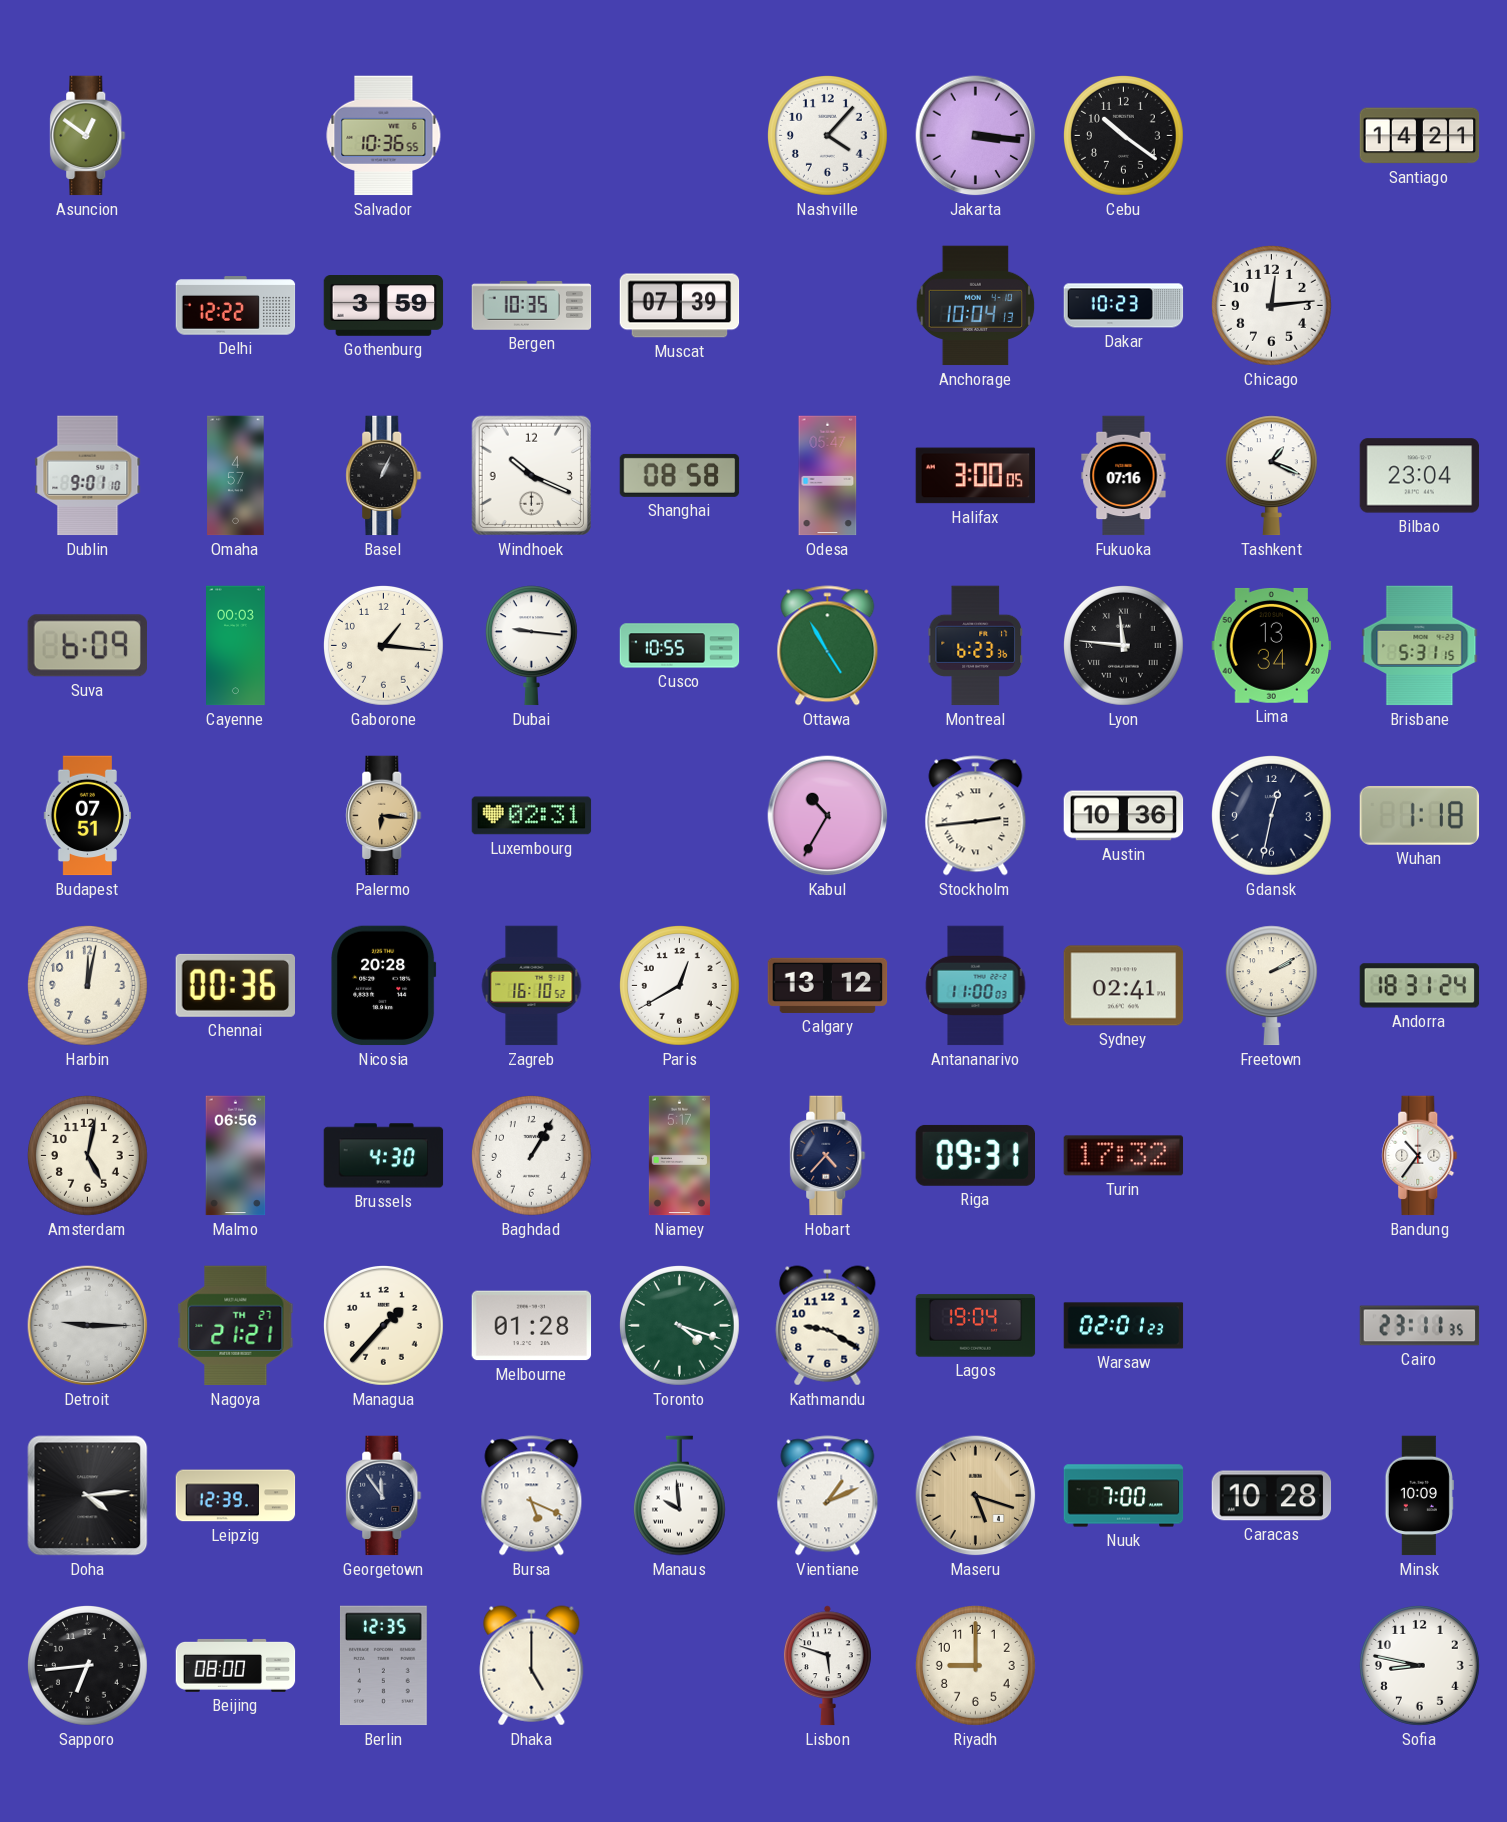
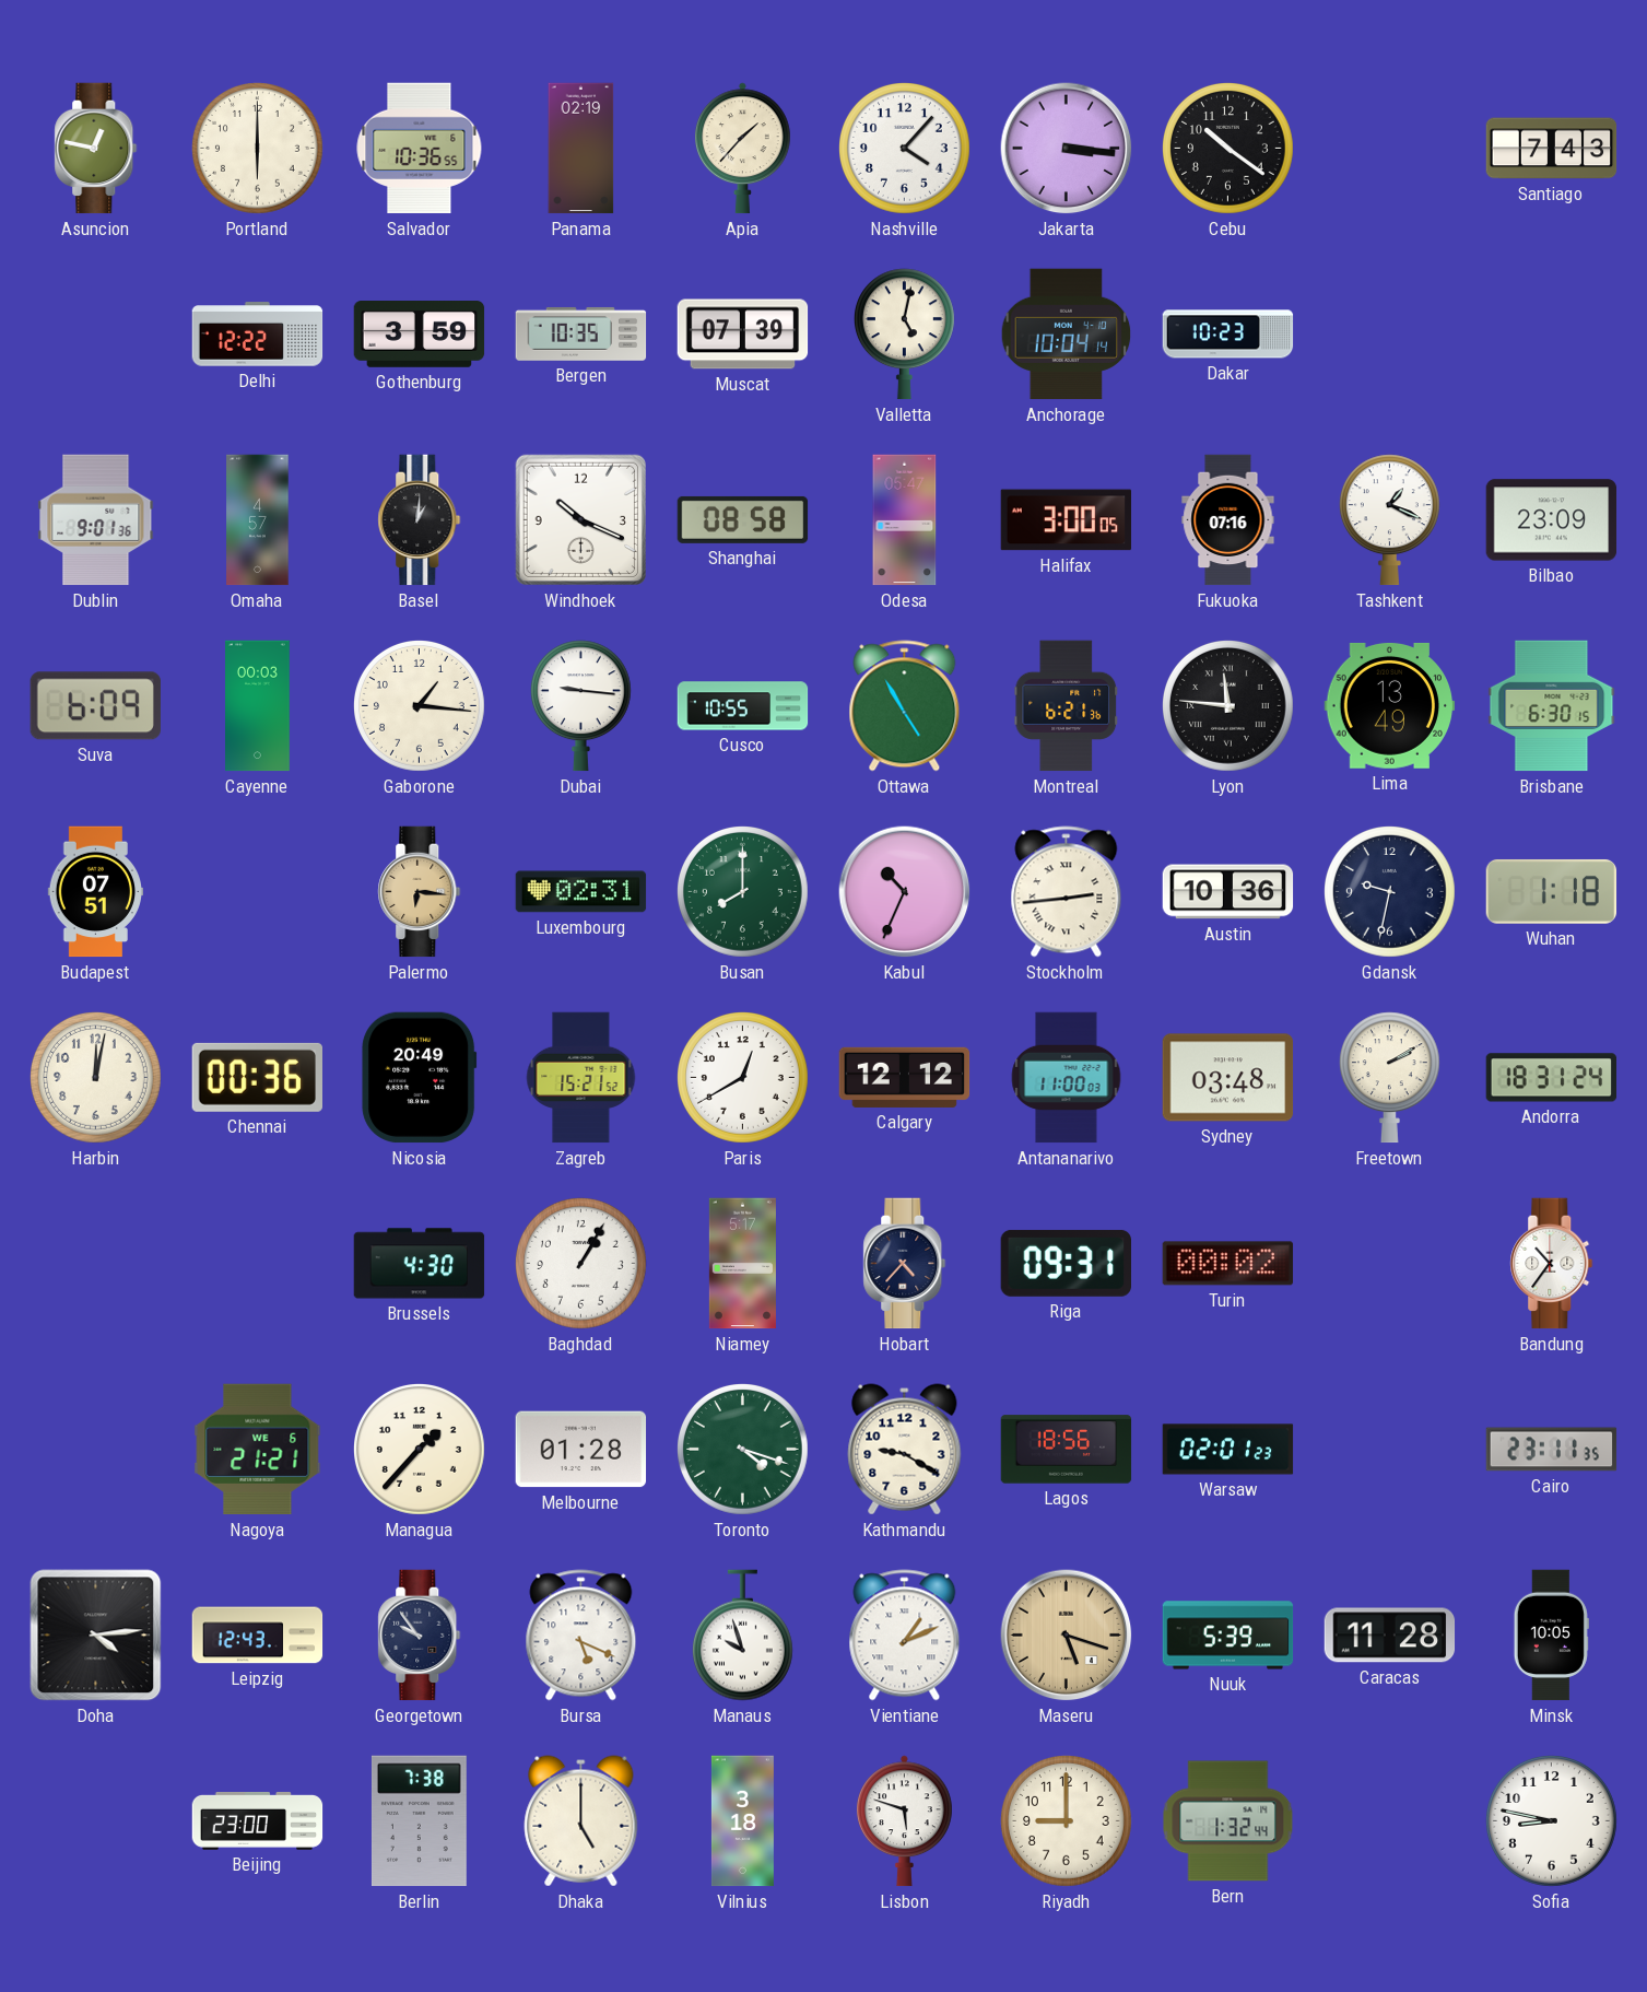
Asuncion: 12:51 -> 12:47 (96, 149)
Portland: none -> 6:00 (258, 149)
Panama: none -> 02:19 (581, 149)
Apia: none -> 1:37 (742, 149)
Santiago: 14:21 -> 7:43 (1552, 149)
Valletta: none -> 5:02 (904, 335)
Anchorage: 10:04:13 -> 10:04:14 (1067, 335)
Chicago: 12:14 -> none (1272, 306)
Dublin: 9:01:10 -> 9:01:36 (96, 520)
Basel: 1:04 -> 1:01 (420, 520)
Bilbao: 23:04 -> 23:09 (1552, 520)
Montreal: 6:23 -> 6:21 (1067, 706)
Lima: 13:34 -> 13:49 (1390, 705)
Brisbane: 5:31 -> 6:30 (1552, 706)
Busan: none -> 8:00 (743, 892)
Kabul: 10:35 -> 10:34 (905, 892)
Gdansk: 12:32 -> 9:32 (1390, 892)
Nicosia: 20:28 -> 20:49 (420, 1078)
Zagreb: 16:10 -> 15:21 (581, 1078)
Calgary: 13:12 -> 12:12 (905, 1077)
Sydney: 02:41 -> 03:48 (1228, 1078)
Amsterdam: 5:02 -> none (88, 1156)
Malmo: 06:56 -> none (236, 1156)
Turin: 17:32 -> 00:02 (1228, 1264)
Detroit: 9:15 -> none (88, 1326)
Nagoya date: TH 27 -> WE 6 (258, 1450)
Lagos: 19:04 -> 18:56 (1067, 1450)
Leipzig: 12:39 -> 12:43 (258, 1636)
Georgetown: 11:54 -> 9:54 (420, 1636)
Manaus: 9:59 -> 9:57 (742, 1636)
Nuuk: 7:00 -> 5:39 (1228, 1636)
Caracas: 10:28 -> 11:28 (1390, 1636)
Minsk: 10:09 -> 10:05 (1551, 1636)
Sapporo: 6:44 -> none (88, 1666)
Beijing: 08:00 -> 23:00 (258, 1820)
Berlin: 12:35 -> 7:38 (419, 1821)
Vilnius: none -> 3:18 (742, 1821)
Bern: none -> 1:32 (1228, 1821)
